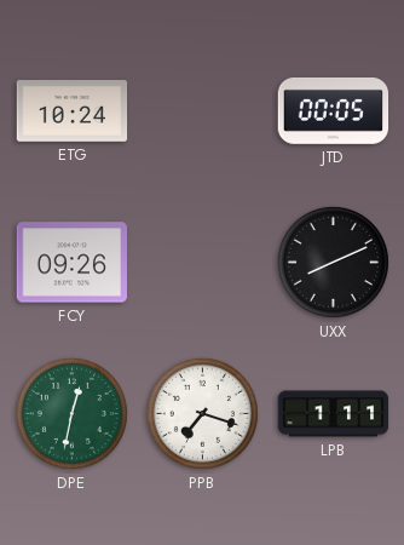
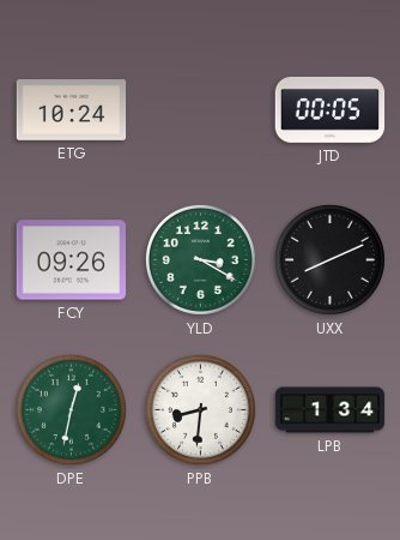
YLD: none -> 3:20 (200, 259)
PPB: 7:18 -> 8:31 (200, 409)
LPB: 1:11 -> 1:34 (331, 410)
